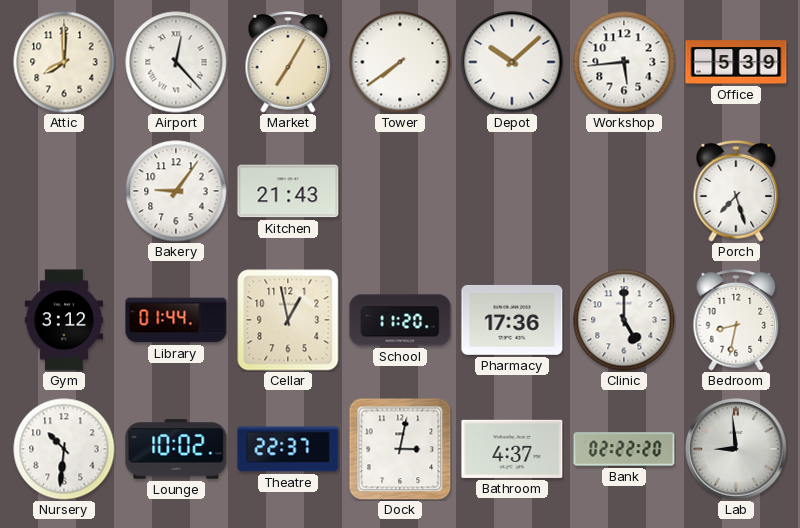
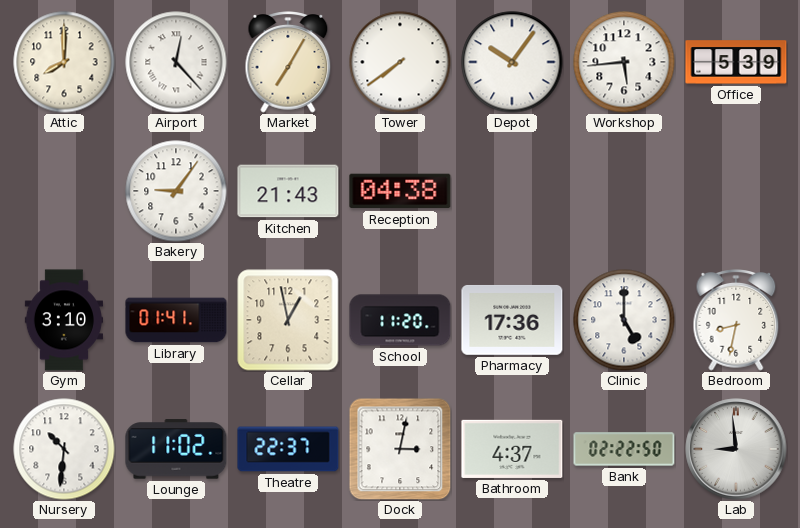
Depot: 10:08 -> 10:06 (512, 62)
Reception: none -> 04:38 (400, 191)
Porch: 7:27 -> none (736, 191)
Gym: 3:12 -> 3:10 (63, 320)
Library: 01:44 -> 01:41 (176, 320)
Lounge: 10:02 -> 11:02 (176, 449)
Bank: 02:22:20 -> 02:22:50 (624, 449)
